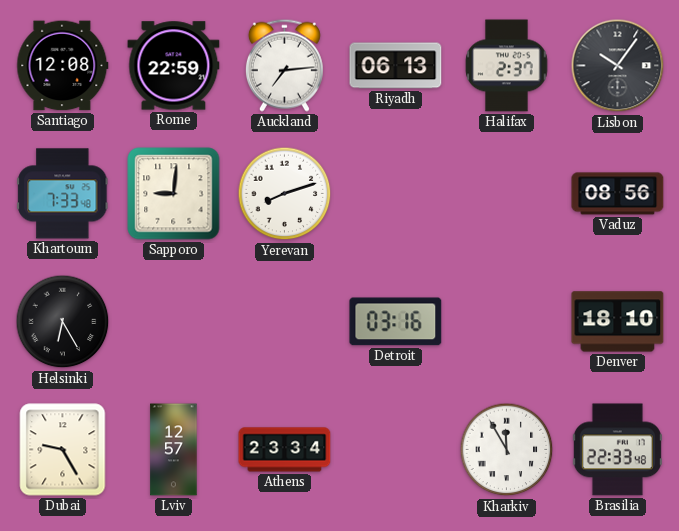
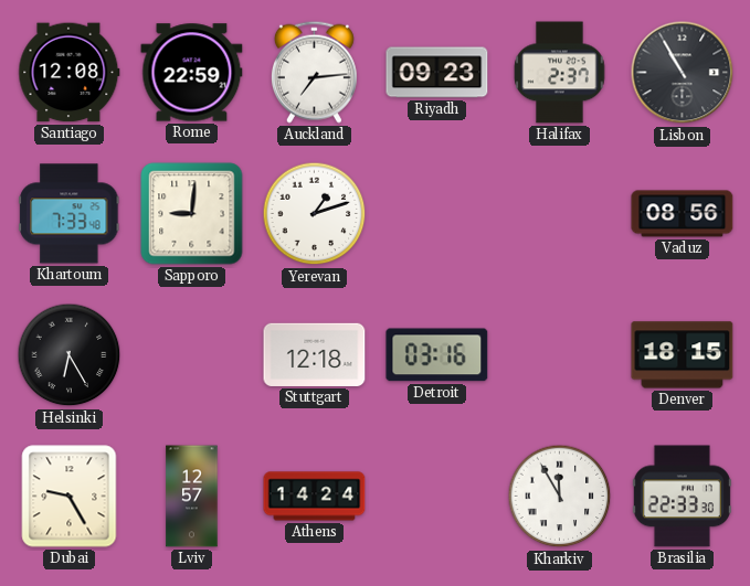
Riyadh: 06:13 -> 09:23 (437, 73)
Lisbon: 10:06 -> 10:55 (683, 73)
Yerevan: 8:12 -> 1:12 (315, 214)
Stuttgart: none -> 12:18 (315, 354)
Denver: 18:10 -> 18:15 (683, 355)
Athens: 23:34 -> 14:24 (315, 497)
Brasilia: 22:33:48 -> 22:33:30 (682, 497)
